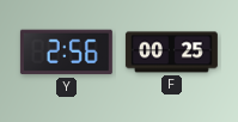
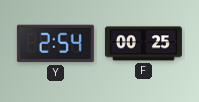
Y: 2:56 -> 2:54 (55, 44)
